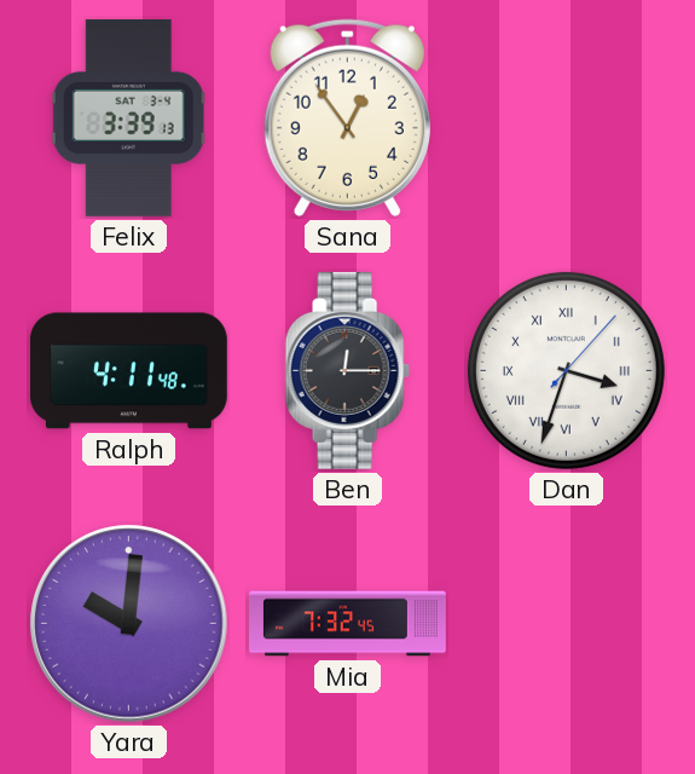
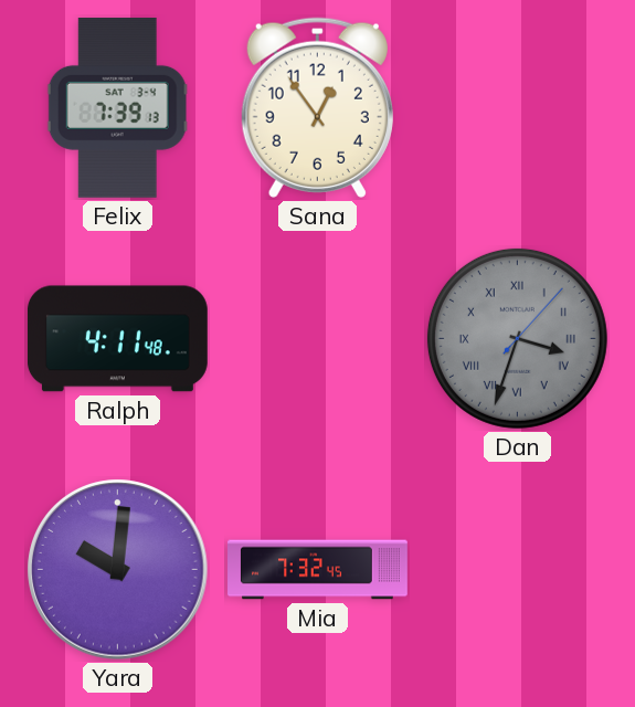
Felix: 3:39 -> 7:39 (117, 107)
Ben: 12:15 -> none (347, 370)
Dan dial: white -> grey (517, 338)
